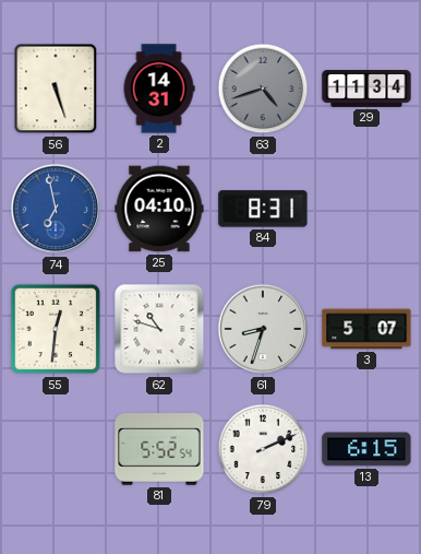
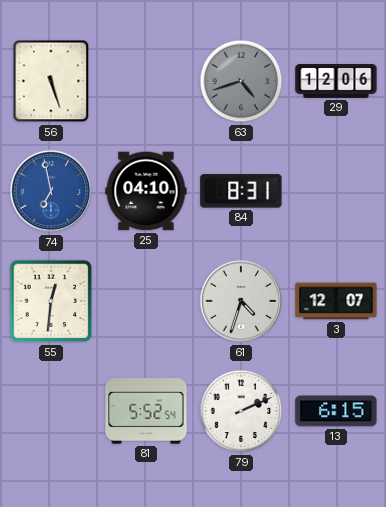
2: 14:31 -> none (159, 89)
29: 11:34 -> 12:06 (336, 82)
62: 10:48 -> none (159, 329)
61: 8:33 -> 4:33 (241, 301)
3: 5:07 -> 12:07 (336, 301)
